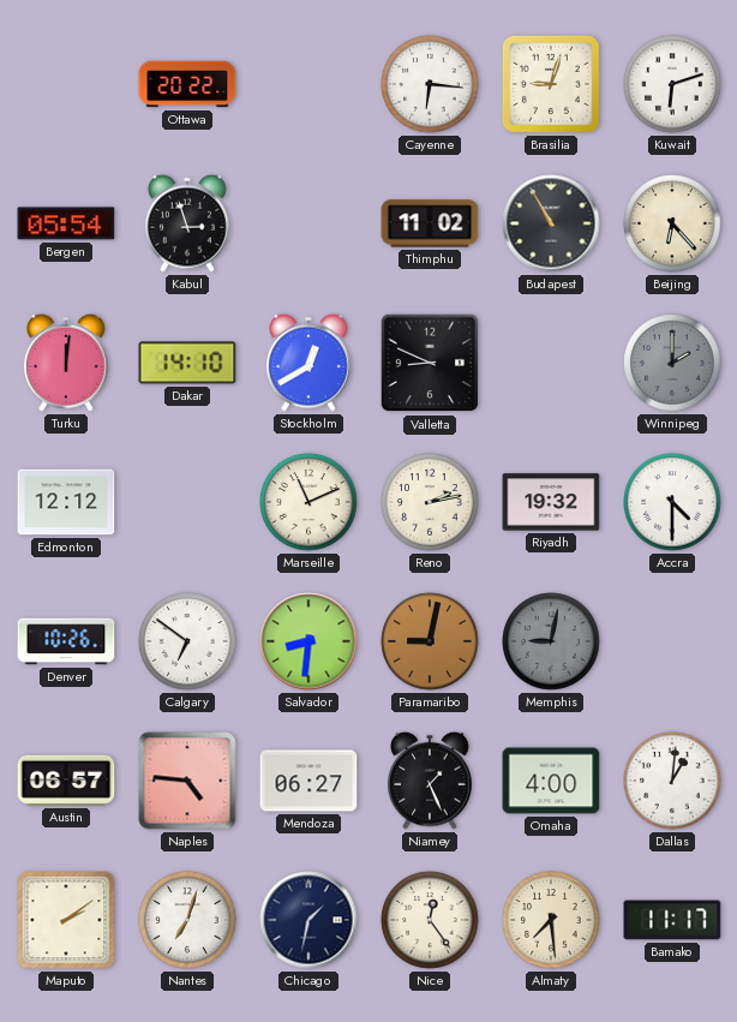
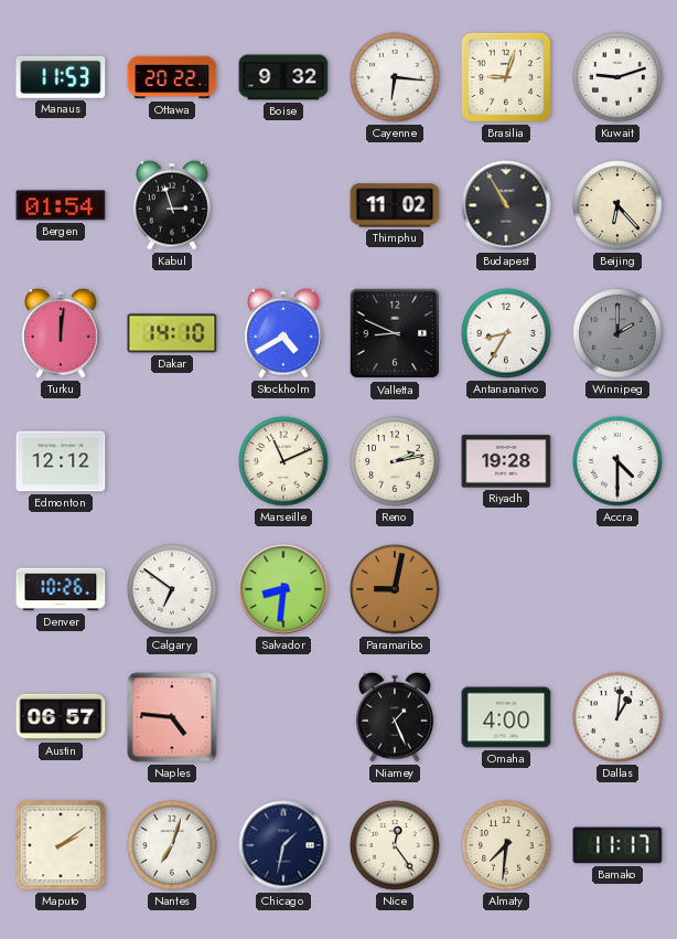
Manaus: none -> 11:53 (61, 77)
Boise: none -> 9:32 (283, 77)
Kuwait: 6:12 -> 9:12 (617, 77)
Bergen: 05:54 -> 01:54 (61, 205)
Stockholm: 12:40 -> 4:40 (283, 333)
Antananarivo: none -> 8:35 (506, 333)
Riyadh: 19:32 -> 19:28 (506, 461)
Memphis: 9:02 -> none (551, 641)
Mendoza: 06:27 -> none (308, 781)
Almaty: 7:29 -> 7:31 (506, 845)
